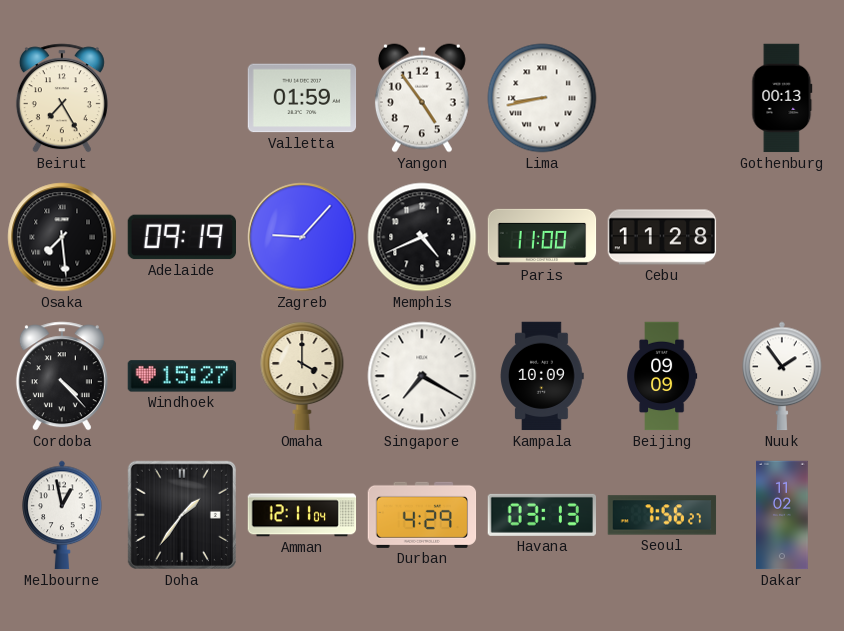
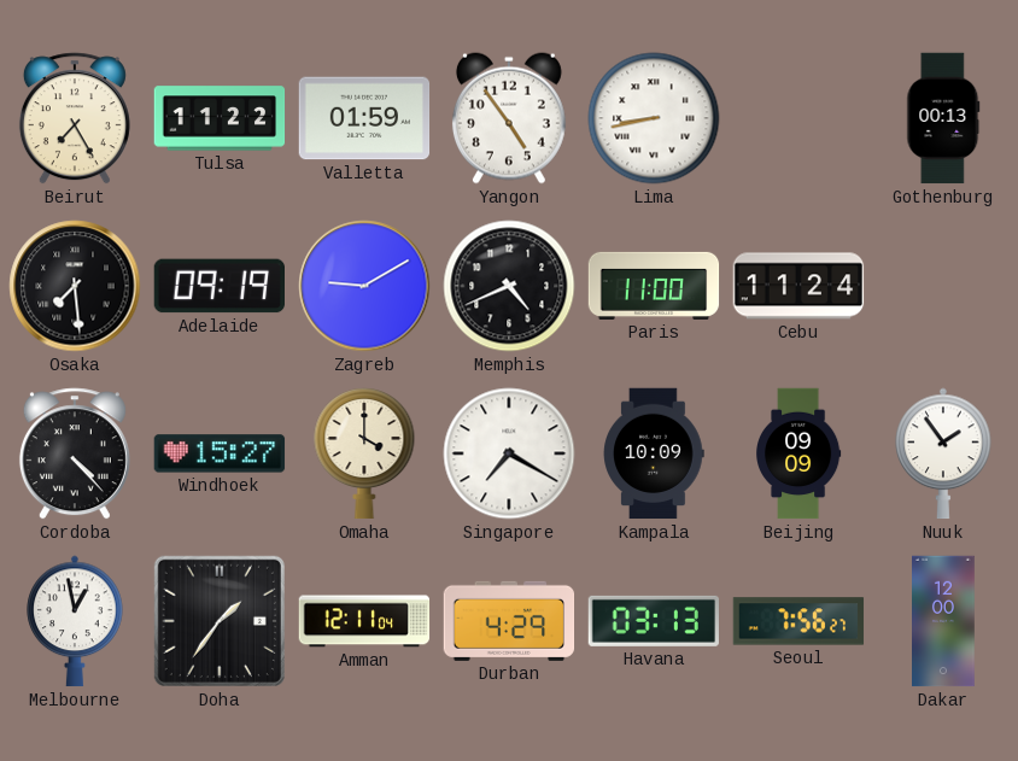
Tulsa: none -> 11:22 (220, 118)
Zagreb: 9:07 -> 9:10 (364, 286)
Cebu: 11:28 -> 11:24 (798, 286)
Dakar: 11:02 -> 12:00 (944, 621)
